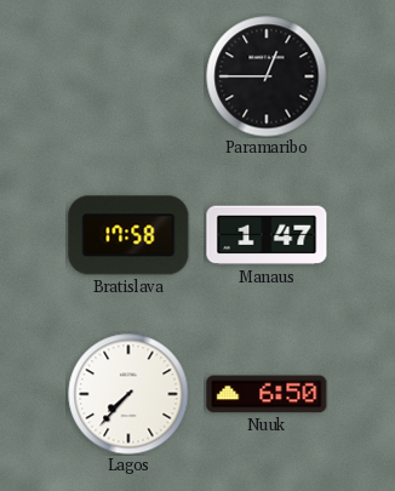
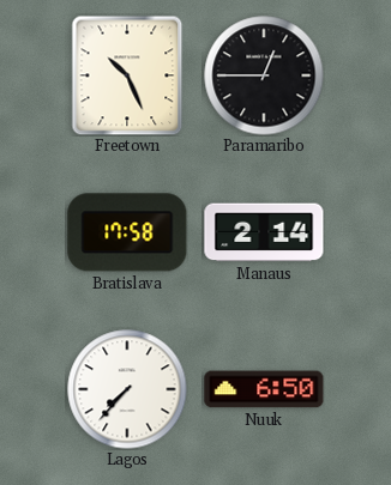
Freetown: none -> 10:26 (127, 75)
Manaus: 1:47 -> 2:14 (264, 232)
